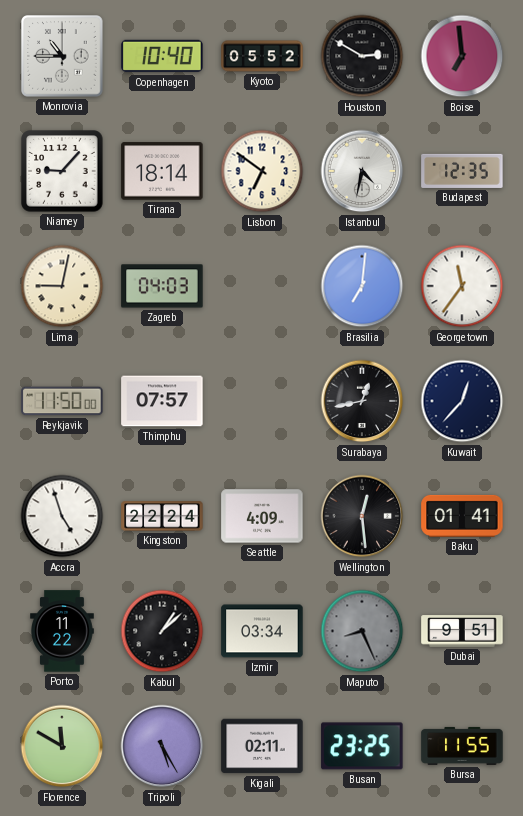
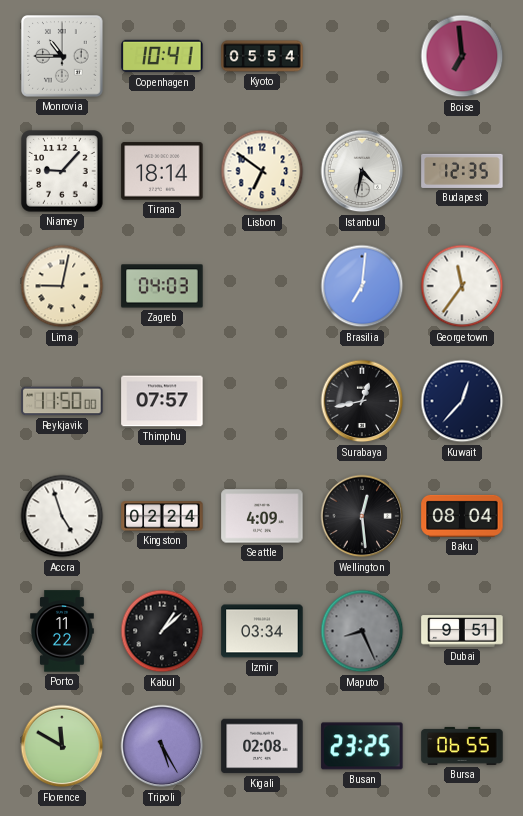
Copenhagen: 10:40 -> 10:41 (162, 56)
Kyoto: 05:52 -> 05:54 (262, 56)
Houston: 2:50 -> none (362, 56)
Kingston: 22:24 -> 02:24 (162, 516)
Baku: 01:41 -> 08:04 (462, 516)
Kigali: 02:11 -> 02:08 (262, 746)
Bursa: 11:55 -> 06:55 (462, 746)
